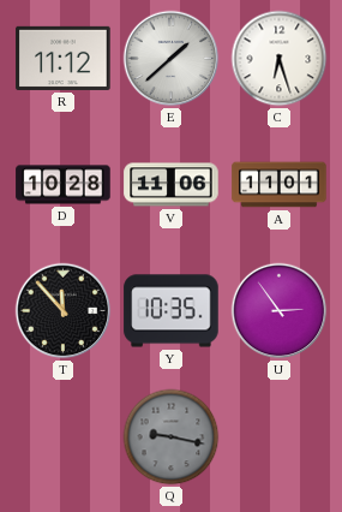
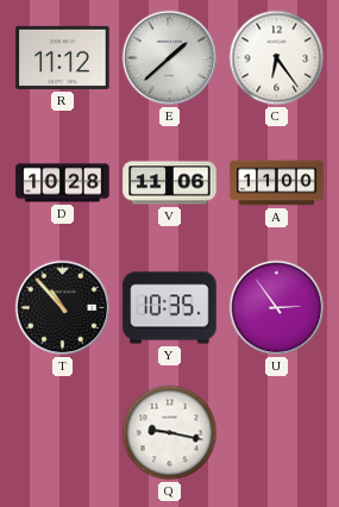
C: 6:27 -> 6:24 (277, 58)
A: 11:01 -> 11:00 (277, 183)
T: 11:53 -> 10:53 (63, 308)
Q dial: grey -> white (170, 433)
